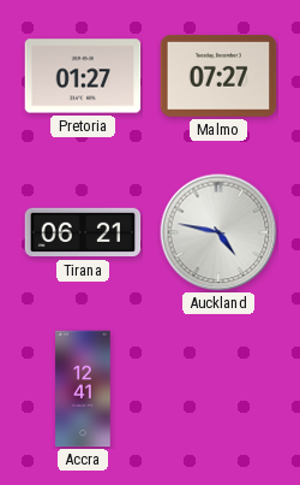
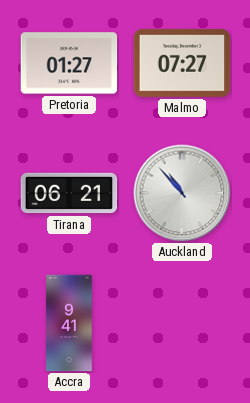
Auckland: 4:47 -> 10:53 (182, 193)
Accra: 12:41 -> 9:41 (69, 323)
